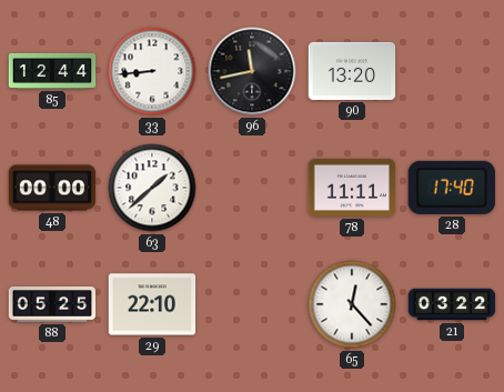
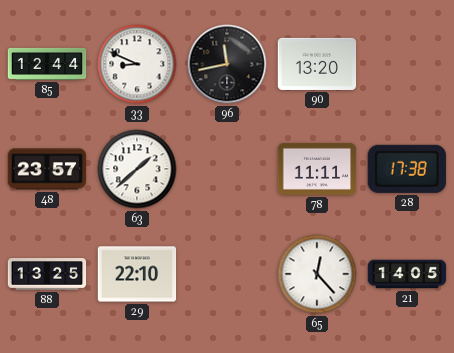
33: 8:44 -> 8:49 (137, 64)
48: 00:00 -> 23:57 (47, 169)
28: 17:40 -> 17:38 (407, 169)
88: 05:25 -> 13:25 (47, 275)
21: 03:22 -> 14:05 (407, 274)
